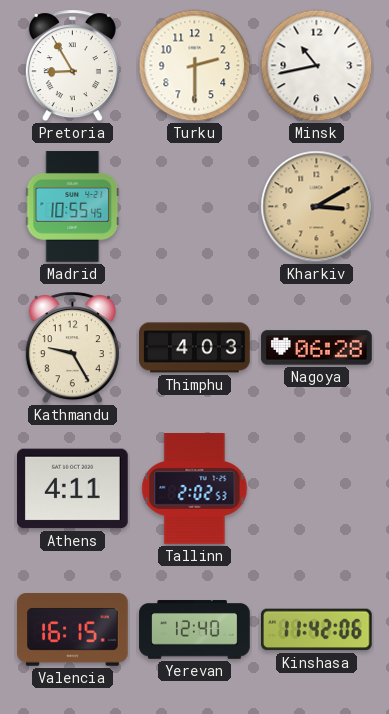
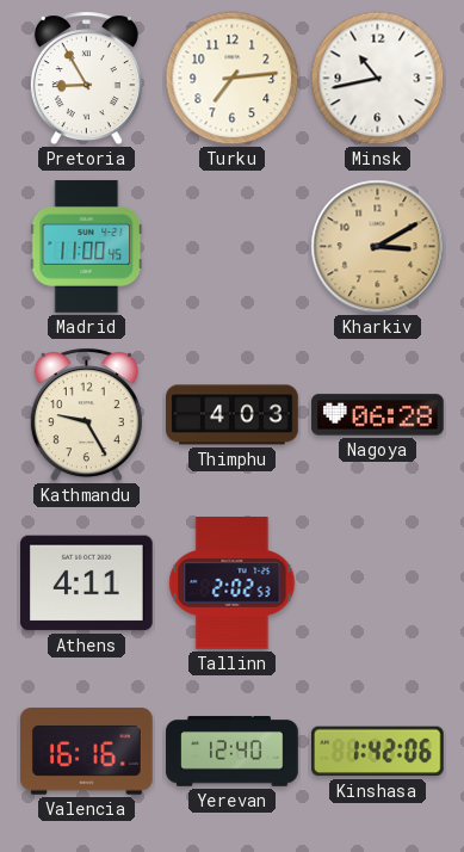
Turku: 2:30 -> 7:14 (233, 79)
Madrid: 10:55 -> 11:00 (87, 247)
Valencia: 16:15 -> 16:16 (87, 752)
Kinshasa: 11:42 -> 1:42 (378, 752)
